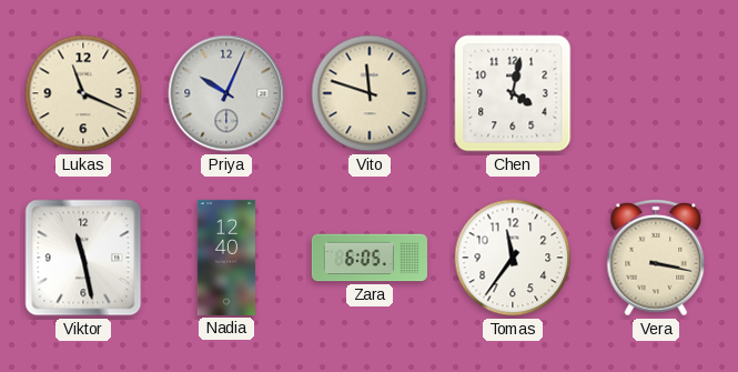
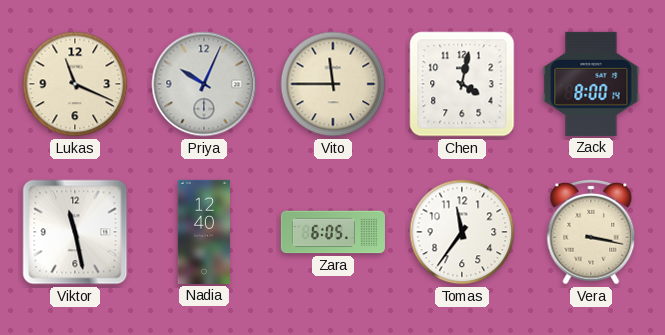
Vito: 11:48 -> 11:45 (333, 84)
Zack: none -> 8:00 (591, 84)
